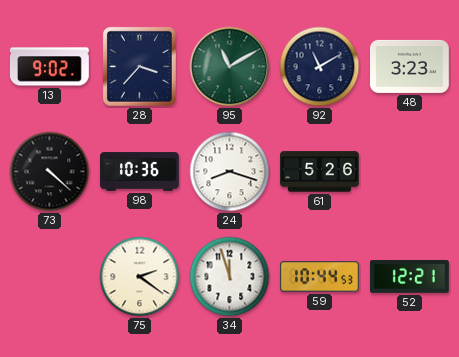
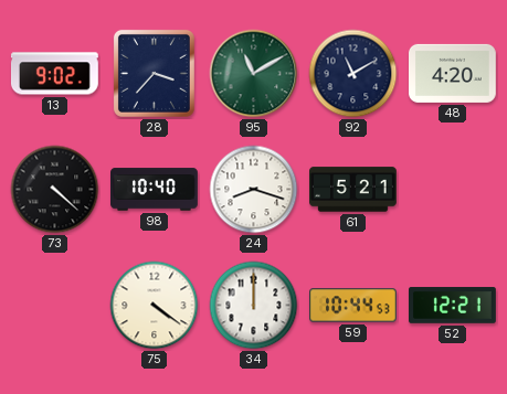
48: 3:23 -> 4:20 (453, 73)
98: 10:36 -> 10:40 (155, 190)
61: 5:26 -> 5:21 (353, 190)
75: 2:21 -> 4:21 (155, 306)
34: 11:57 -> 12:00 (254, 306)
